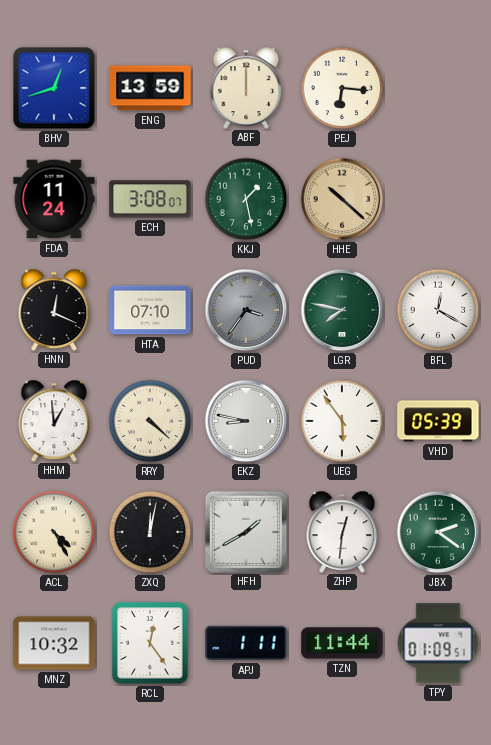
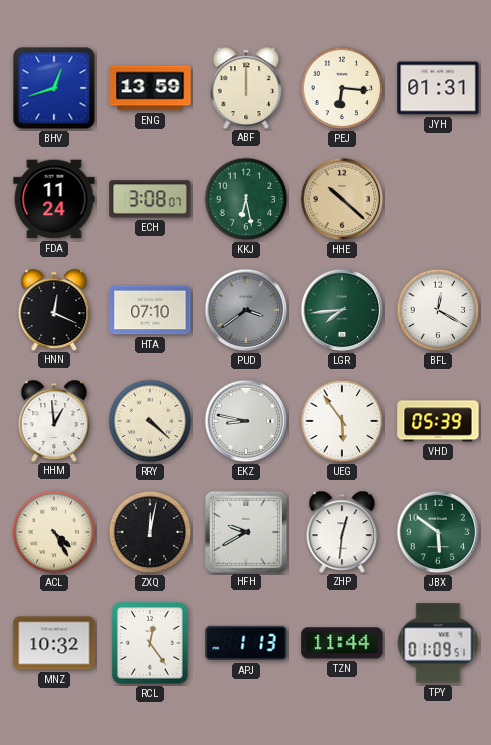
JYH: none -> 01:31 (438, 88)
KKJ: 1:28 -> 6:28 (246, 199)
PUD: 3:36 -> 3:39 (246, 310)
LGR: 7:47 -> 7:44 (342, 310)
HFH: 1:40 -> 9:40 (245, 531)
JBX: 2:21 -> 5:51 (438, 532)
APJ: 1:11 -> 1:13 (246, 643)
